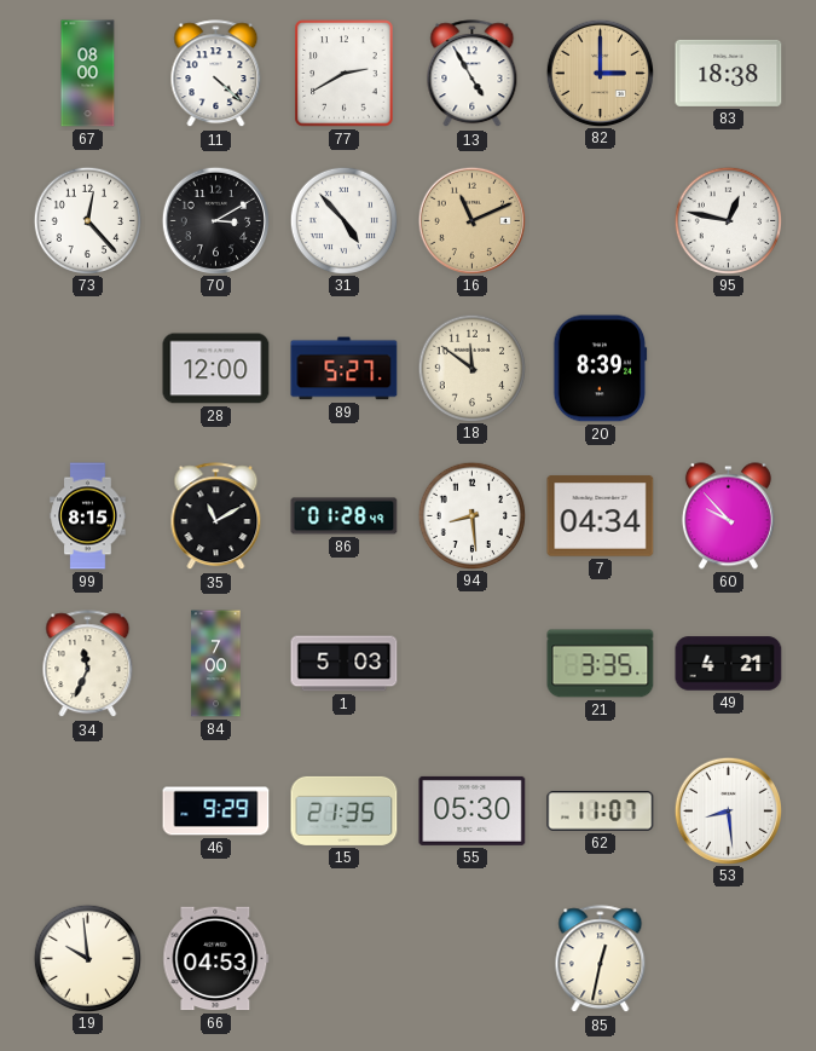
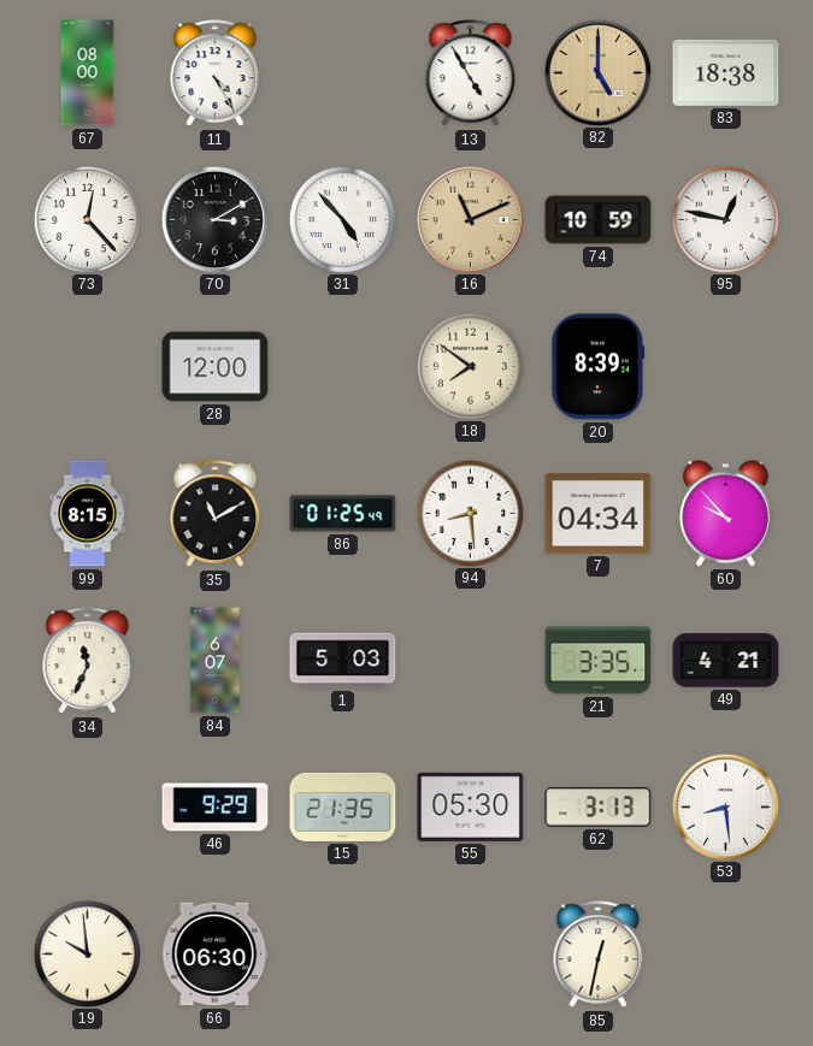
11: 4:22 -> 4:25 (216, 73)
77: 2:40 -> none (345, 74)
82: 3:00 -> 5:00 (597, 72)
74: none -> 10:59 (599, 220)
89: 5:27 -> none (345, 369)
18: 11:51 -> 7:51 (470, 366)
86: 01:28 -> 01:25 (343, 514)
84: 7:00 -> 6:07 (216, 661)
62: 11:07 -> 3:13 (599, 808)
66: 04:53 -> 06:30 (216, 955)
